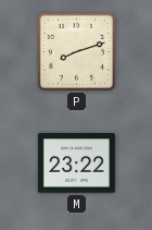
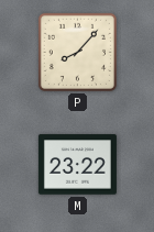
P: 8:12 -> 8:07 (77, 52)
